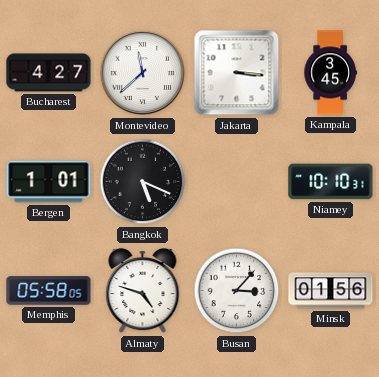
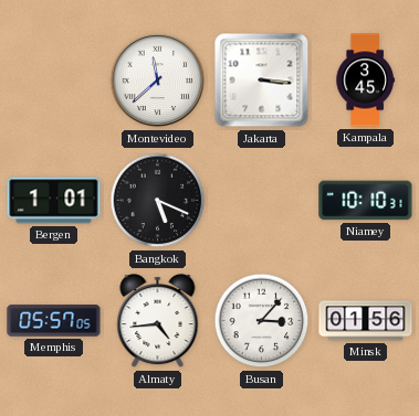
Bucharest: 4:27 -> none (49, 73)
Memphis: 05:58 -> 05:57 (54, 321)
Almaty: 4:48 -> 4:44 (158, 321)
